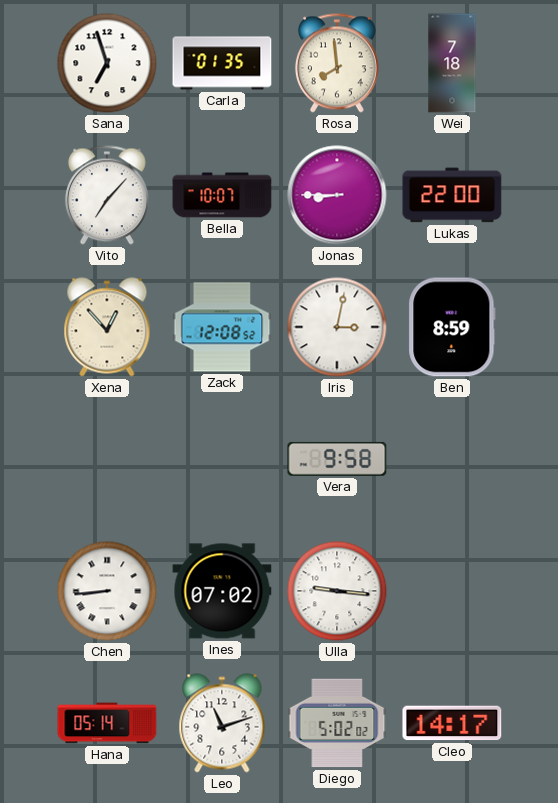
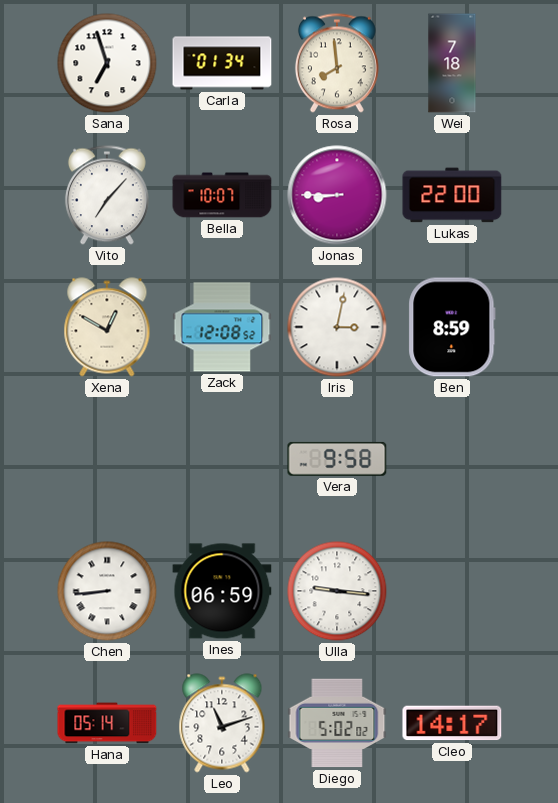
Carla: 01:35 -> 01:34 (222, 63)
Xena: 12:53 -> 12:50 (107, 327)
Ines: 07:02 -> 06:59 (222, 591)
